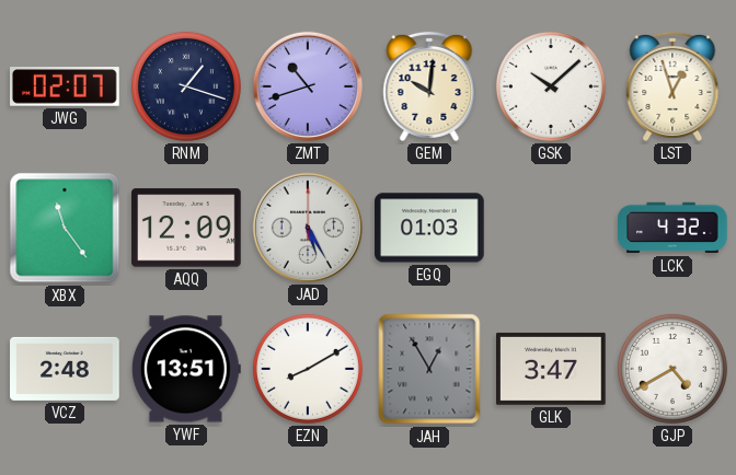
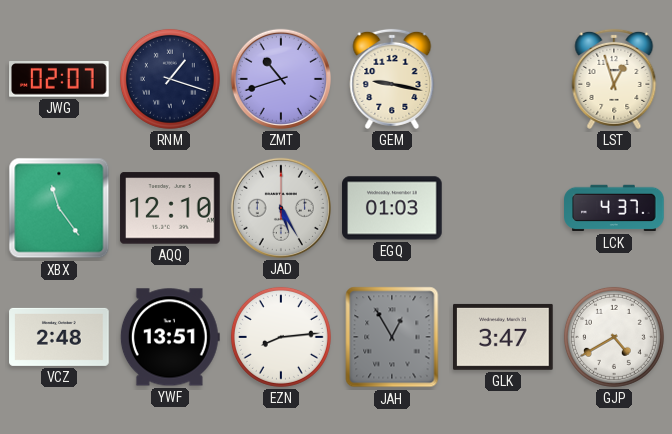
GEM: 10:01 -> 9:17 (392, 79)
GSK: 10:08 -> none (551, 86)
AQQ: 12:09 -> 12:10 (170, 208)
LCK: 4:32 -> 4:37 (614, 208)
EZN: 8:10 -> 8:14 (281, 337)
